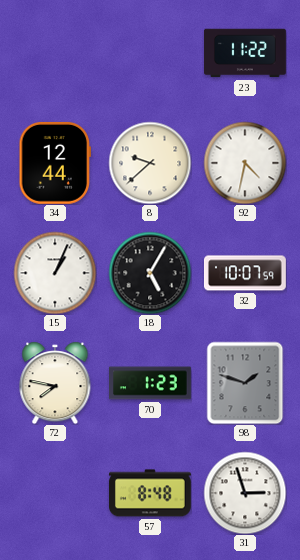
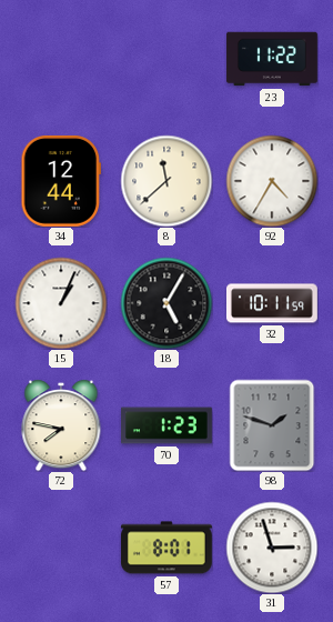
8: 9:38 -> 11:38 (167, 181)
92: 4:32 -> 4:35 (272, 181)
32: 10:07 -> 10:11 (273, 303)
57: 8:48 -> 8:01 (167, 548)
